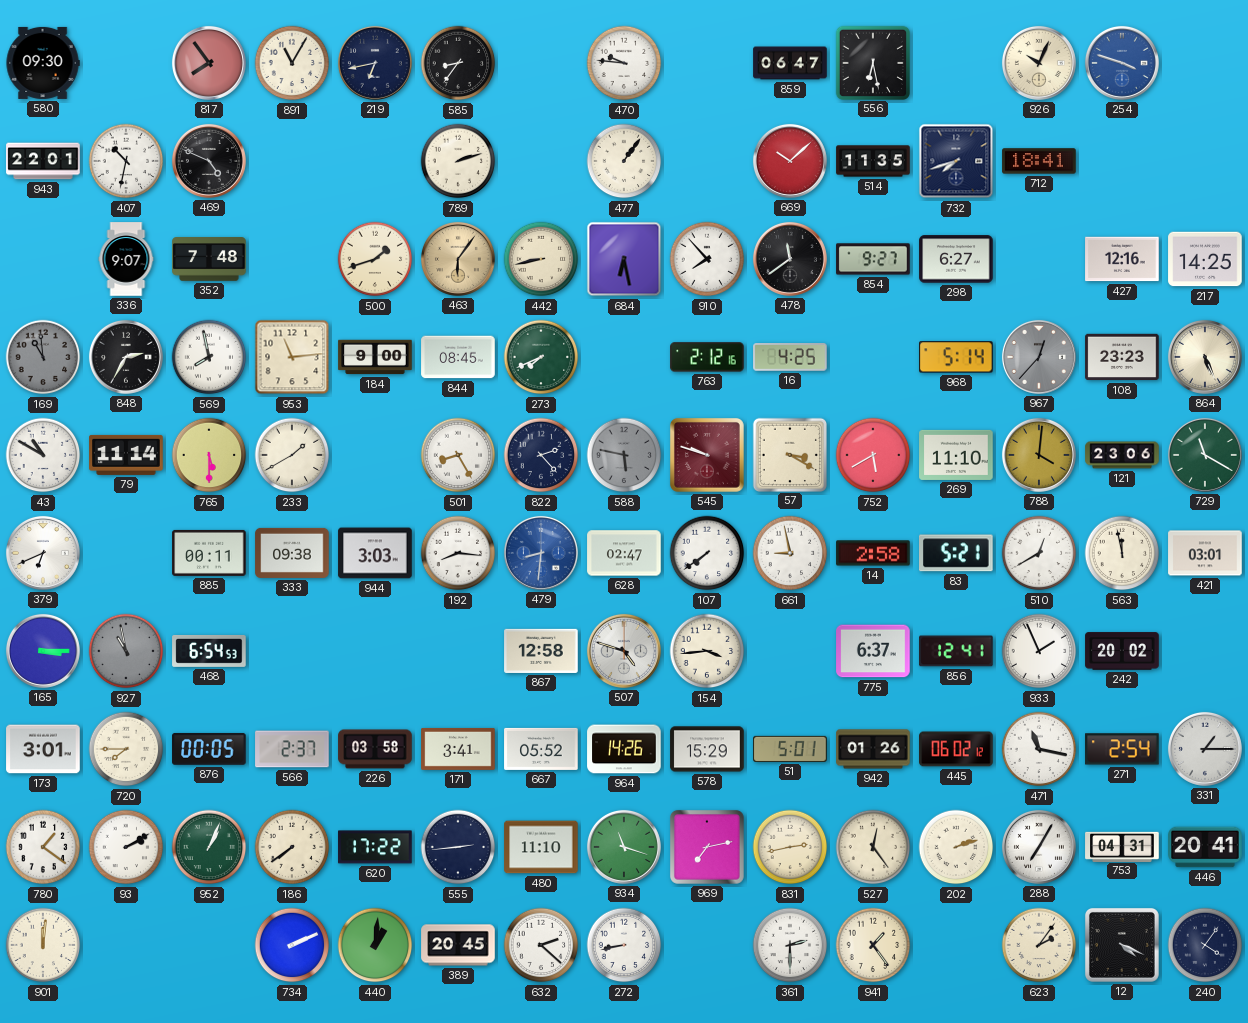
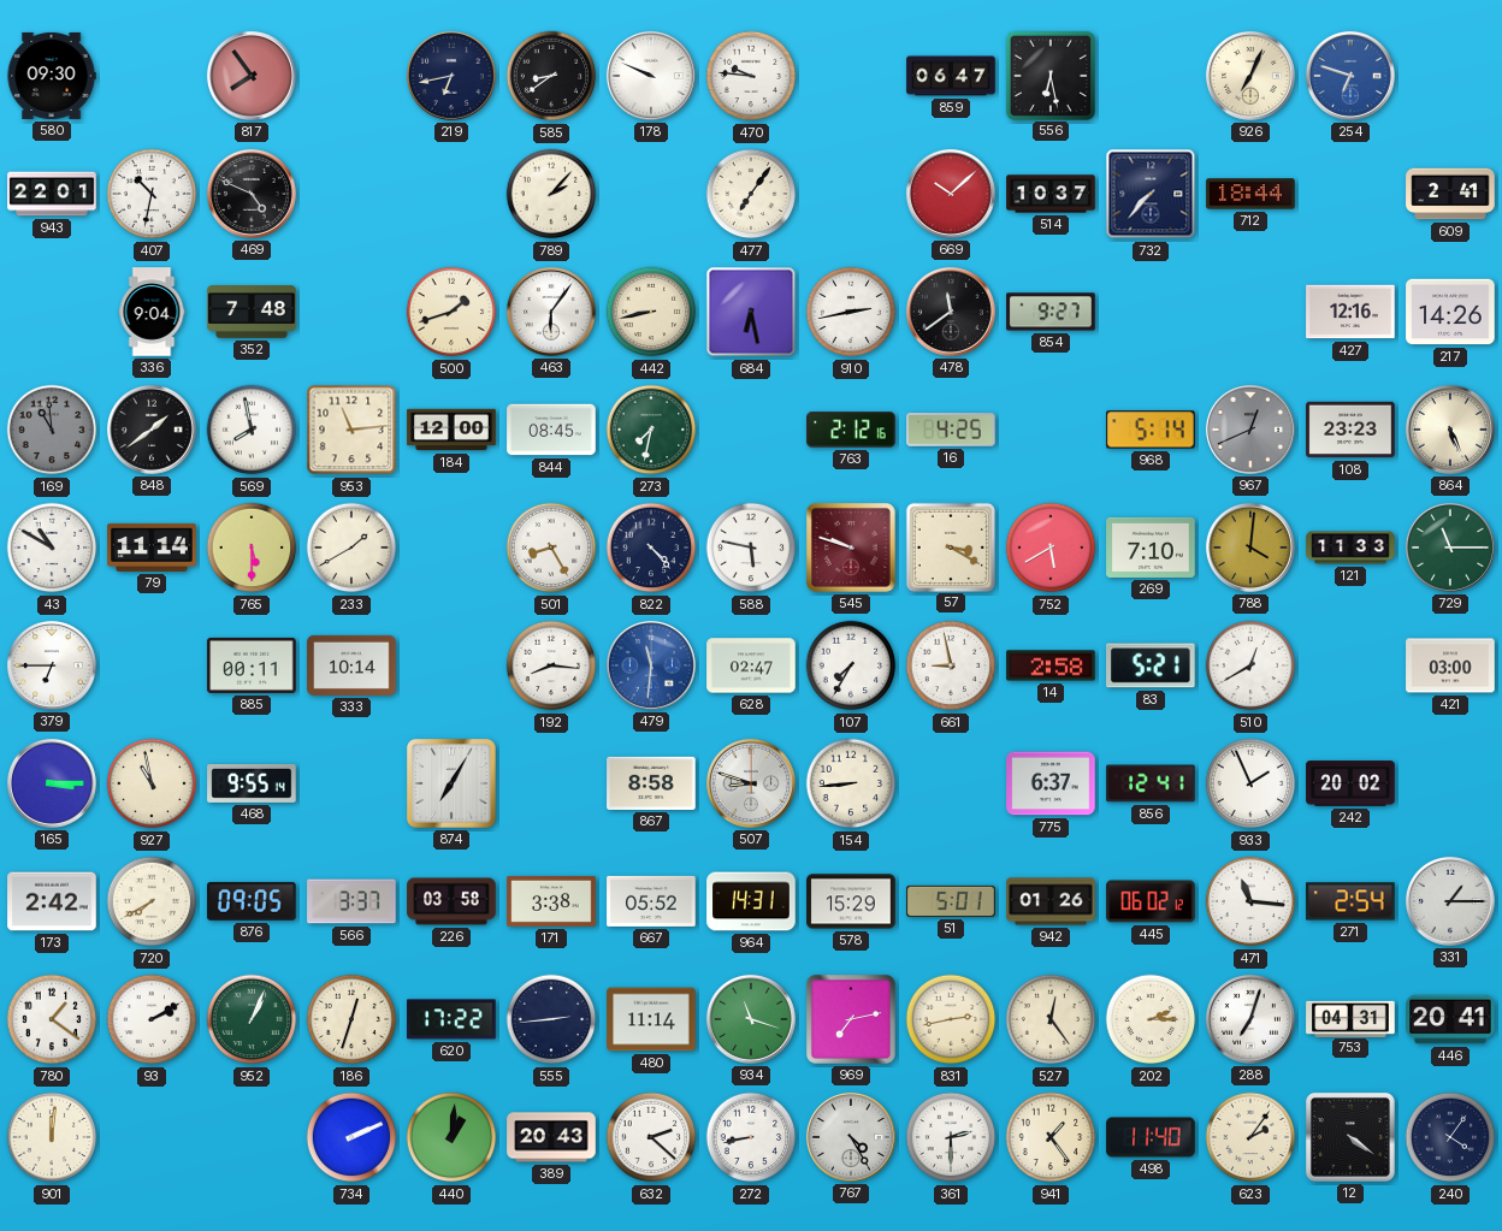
891: 11:05 -> none (292, 63)
585: 8:36 -> 8:39 (551, 76)
178: none -> 9:49 (651, 76)
926: 10:04 -> 7:04 (1250, 76)
254: 3:48 -> 6:48 (1350, 76)
789: 2:12 -> 2:07 (551, 194)
477: 1:06 -> 7:06 (751, 194)
514: 11:35 -> 10:37 (1051, 194)
732: 7:42 -> 7:37 (1151, 194)
712: 18:41 -> 18:44 (1250, 194)
609: none -> 2:41 (1450, 194)
336: 9:07 -> 9:04 (152, 312)
463 dial: champagne -> white (551, 312)
910: 7:53 -> 2:43 (851, 312)
298: 6:27 -> none (956, 259)
217: 14:25 -> 14:26 (1450, 312)
848: 2:35 -> 1:39 (152, 430)
184: 9:00 -> 12:00 (451, 430)
273: 7:41 -> 7:32 (651, 430)
967: 12:37 -> 12:41 (1250, 430)
822: 2:23 -> 4:23 (651, 548)
588 dial: grey -> white (751, 548)
269: 11:10 -> 7:10 (1151, 548)
121: 23:06 -> 11:33 (1350, 548)
729: 11:20 -> 11:15 (1450, 548)
379: 6:41 -> 6:45 (52, 665)
333: 09:38 -> 10:14 (351, 665)
944: 3:03 -> none (375, 553)
479: 8:31 -> 11:31 (651, 665)
107: 7:39 -> 7:35 (851, 665)
563: 11:58 -> none (1122, 553)
421: 03:01 -> 03:00 (1450, 665)
927 dial: grey -> cream (152, 783)
468: 6:54 -> 9:55 (252, 783)
874: none -> 7:05 (451, 783)
867: 12:58 -> 8:58 (651, 783)
507: 4:48 -> 8:48 (751, 783)
154: 3:44 -> 8:44 (851, 783)
173: 3:01 -> 2:42 (52, 901)
720: 7:45 -> 7:40 (152, 901)
876: 00:05 -> 09:05 (252, 901)
566: 2:37 -> 3:37 (351, 901)
171: 3:41 -> 3:38 (551, 901)
964: 14:26 -> 14:31 (751, 901)
471: 11:17 -> 11:16 (1250, 901)
186: 7:39 -> 12:33 (351, 1019)
480: 11:10 -> 11:14 (651, 1019)
202: 2:12 -> 2:15 (1151, 1019)
288: 7:05 -> 7:03 (1250, 1019)
389: 20:45 -> 20:43 (551, 1137)
767: none -> 4:25 (851, 1137)
498: none -> 11:40 (1151, 1137)
12: 4:19 -> 4:21 (1350, 1137)
